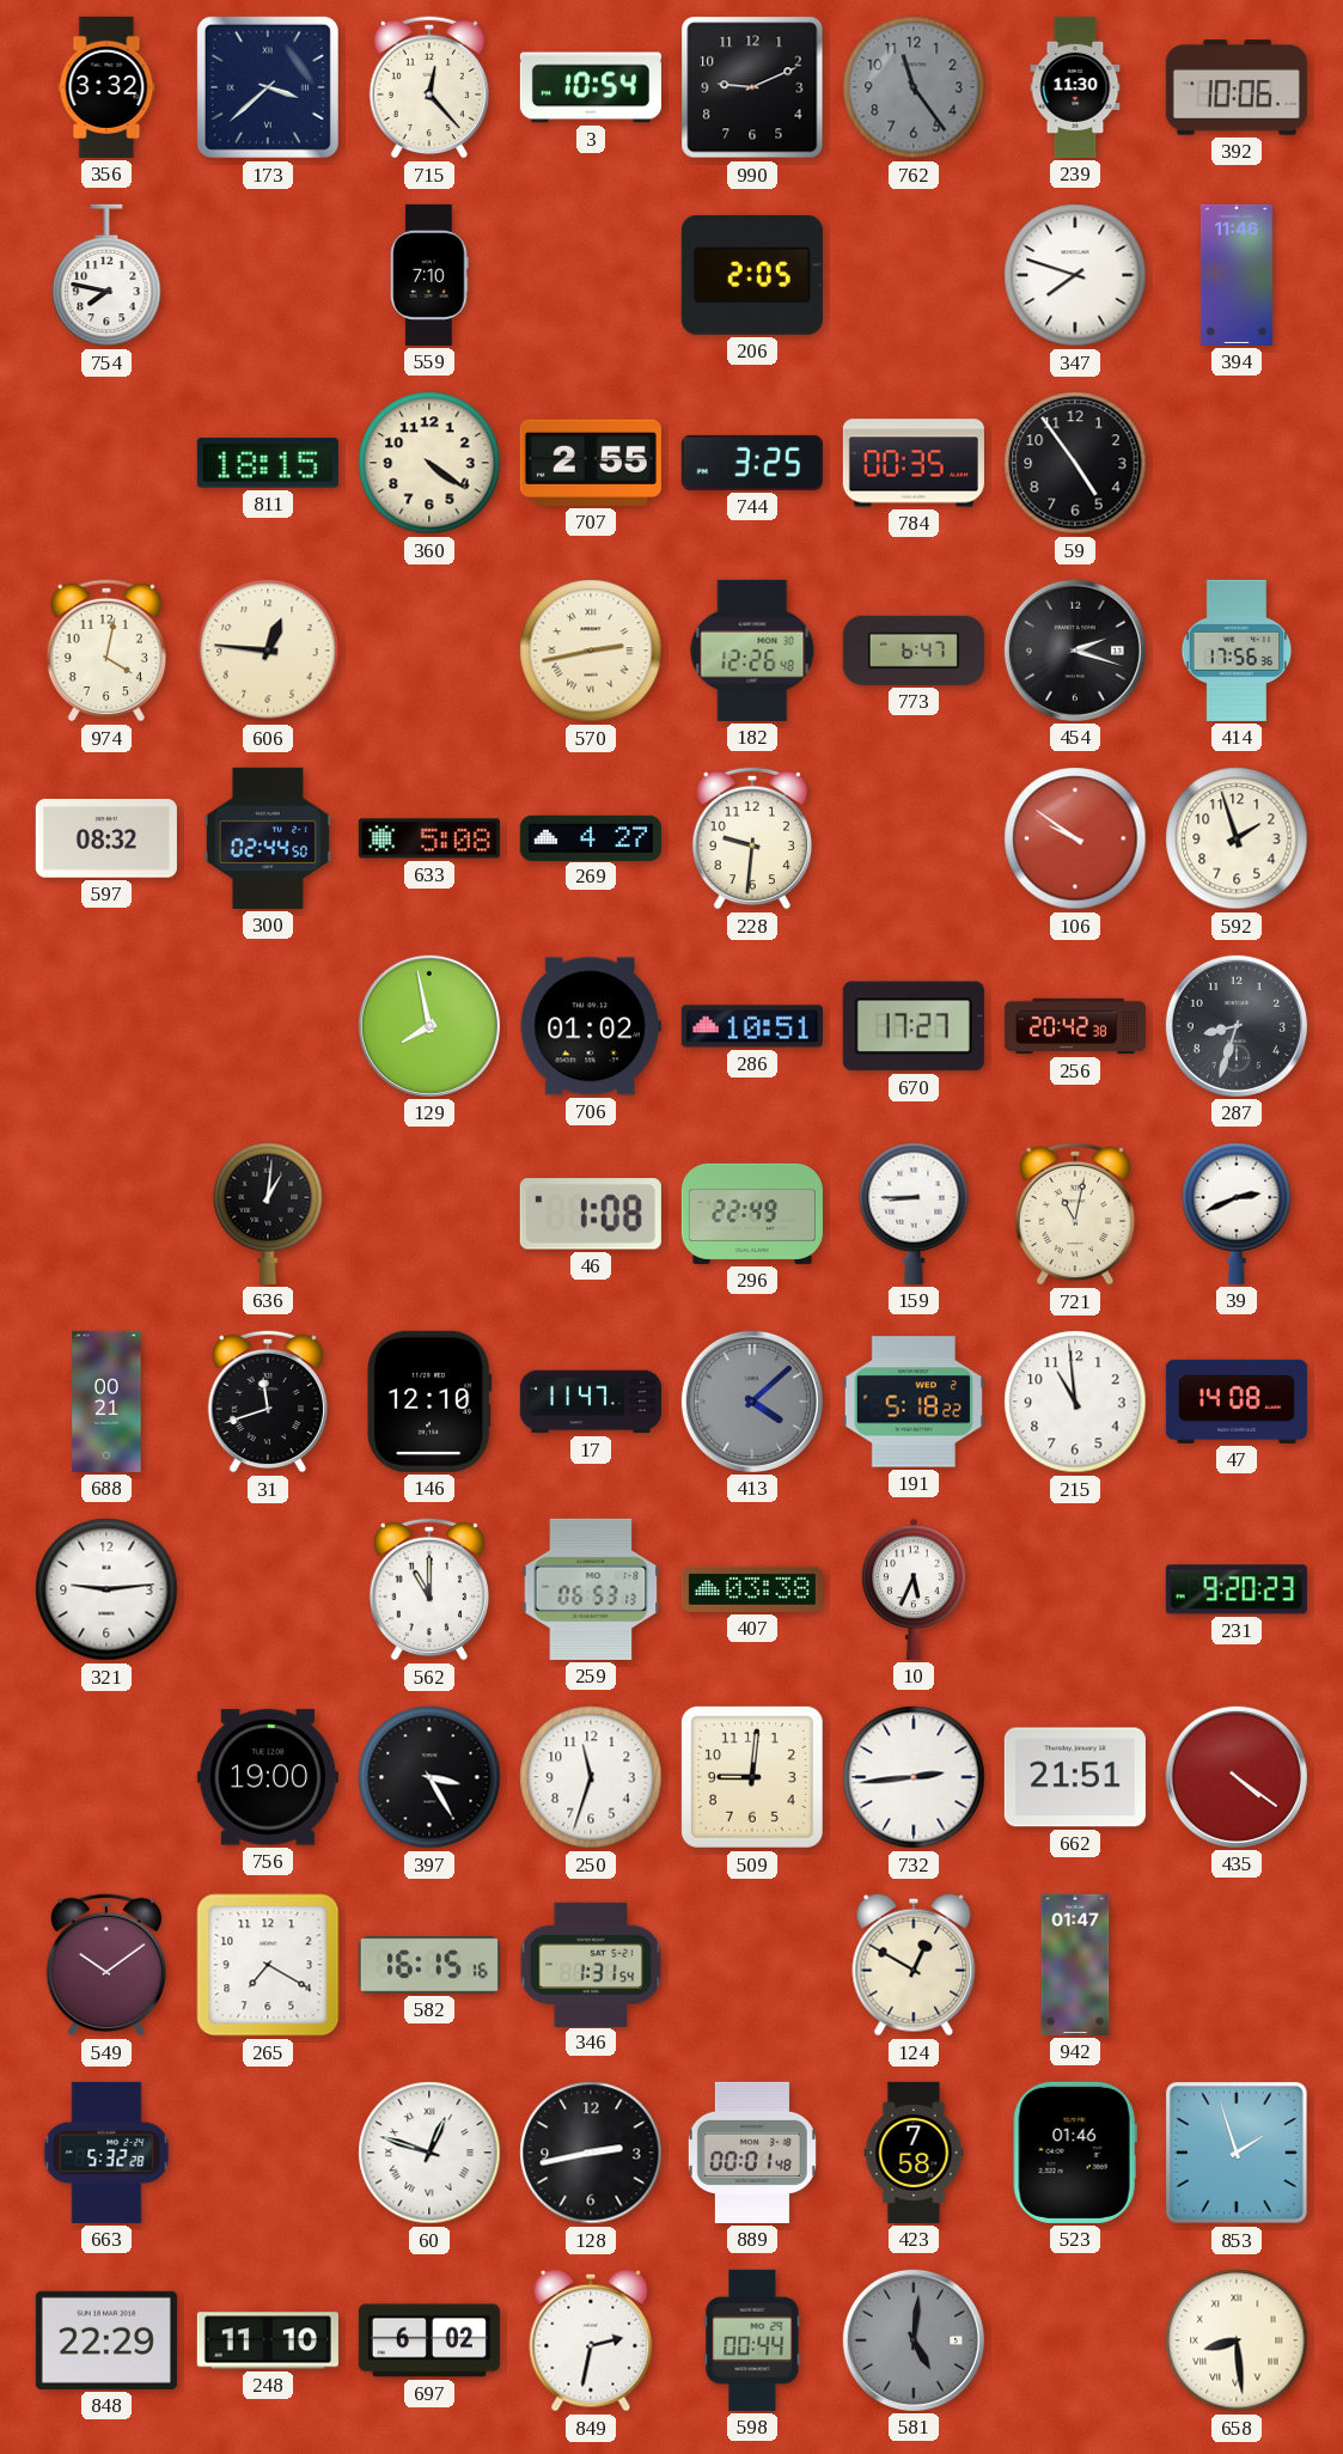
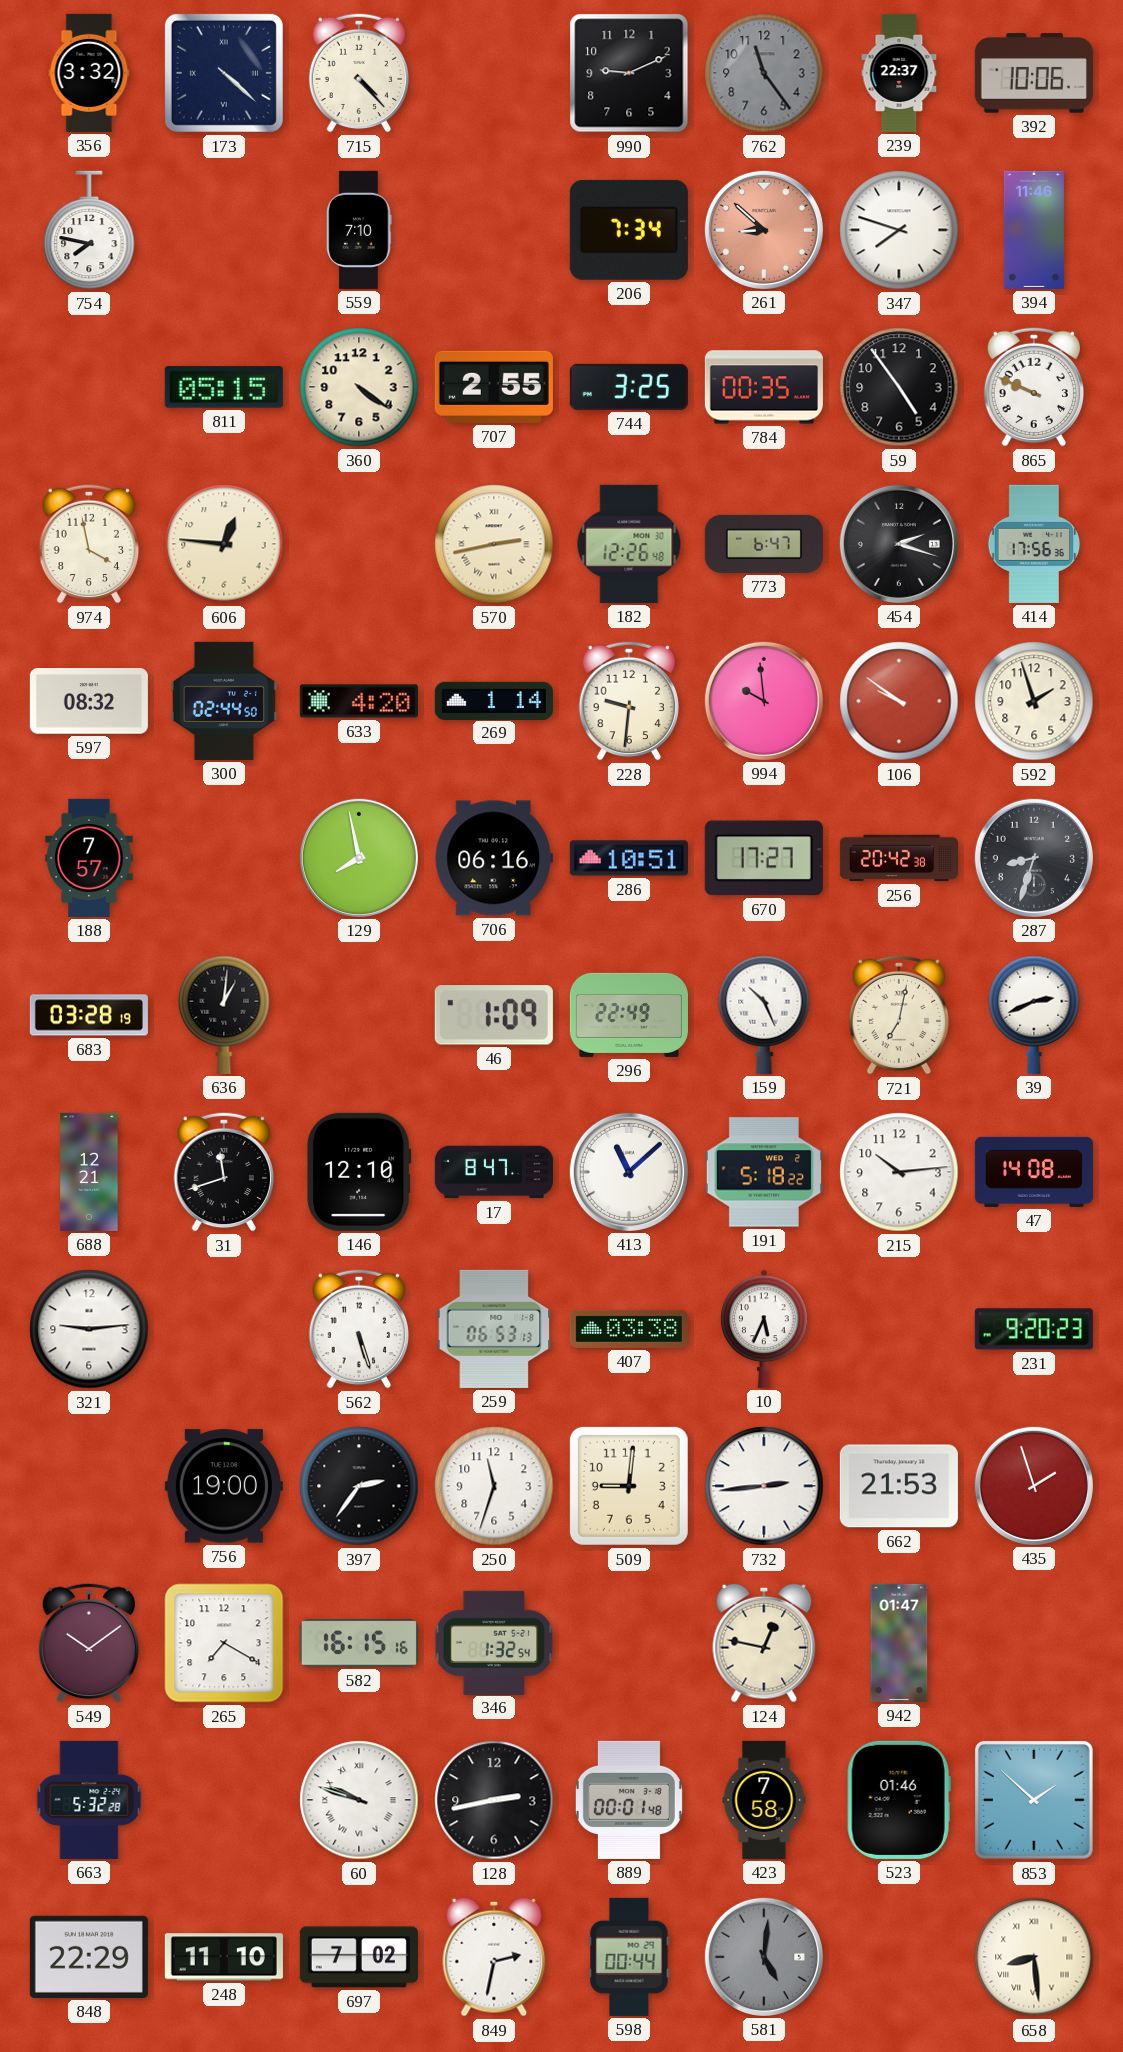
173: 3:38 -> 4:22 (224, 73)
715: 12:23 -> 4:23 (358, 73)
3: 10:54 -> none (591, 87)
239: 11:30 -> 22:37 (899, 73)
206: 2:05 -> 7:34 (629, 230)
261: none -> 8:52 (764, 230)
811: 18:15 -> 05:15 (224, 387)
865: none -> 9:49 (1033, 387)
974: 4:02 -> 3:58 (88, 544)
633: 5:08 -> 4:20 (359, 701)
269: 4:27 -> 1:14 (494, 700)
994: none -> 9:59 (764, 701)
188: none -> 7:57 (89, 858)
706: 01:02 -> 06:16 (494, 858)
683: none -> 03:28 (89, 1015)
46: 1:08 -> 1:09 (494, 1015)
159: 8:45 -> 10:26 (764, 1015)
721: 11:02 -> 7:02 (898, 1015)
688: 00:21 -> 12:21 (89, 1172)
17: 11:47 -> 8:47 (494, 1172)
413: 4:08 -> 11:08 (629, 1172)
413 dial: grey -> white (629, 1172)
215: 10:59 -> 10:14 (899, 1172)
562: 11:00 -> 5:27 (358, 1329)
397: 3:25 -> 2:36 (359, 1486)
662: 21:51 -> 21:53 (899, 1486)
435: 4:21 -> 1:57 (1034, 1486)
346: 1:31 -> 1:32 (494, 1642)
124: 12:50 -> 12:47 (764, 1643)
60: 12:48 -> 9:48 (359, 1800)
853: 1:57 -> 1:52 (1034, 1800)
697: 6:02 -> 7:02 (359, 1957)
